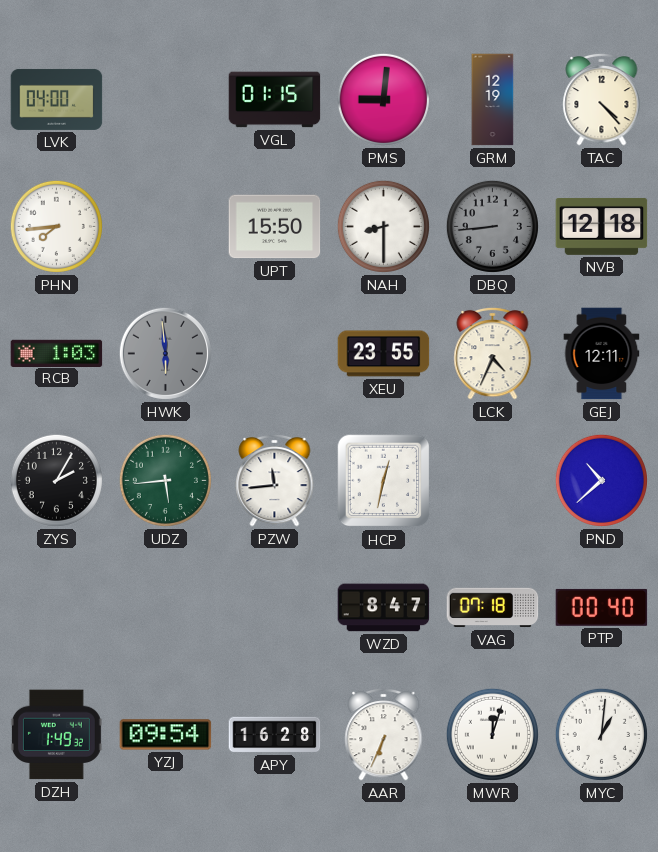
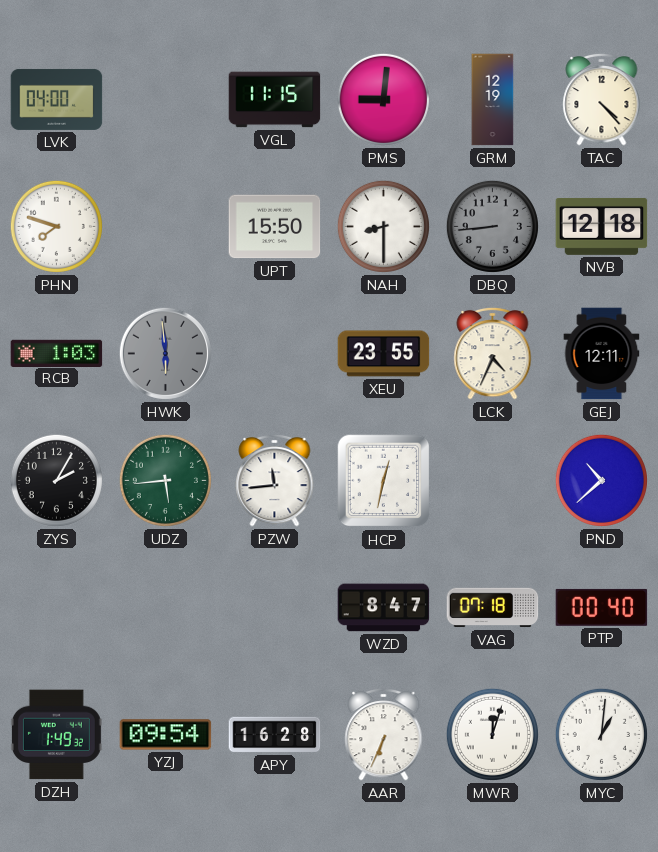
VGL: 01:15 -> 11:15 (275, 100)
PHN: 7:44 -> 7:48 (56, 226)
